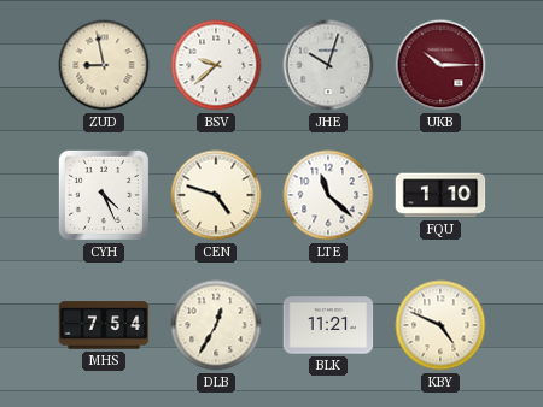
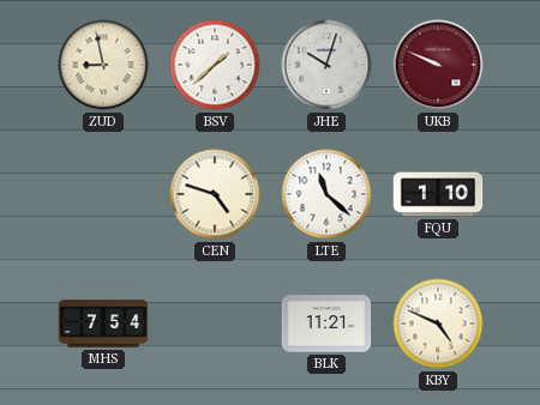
BSV: 9:38 -> 1:38 (215, 65)
UKB: 10:15 -> 9:49 (438, 65)
CYH: 4:26 -> none (104, 195)
DLB: 12:35 -> none (216, 325)
